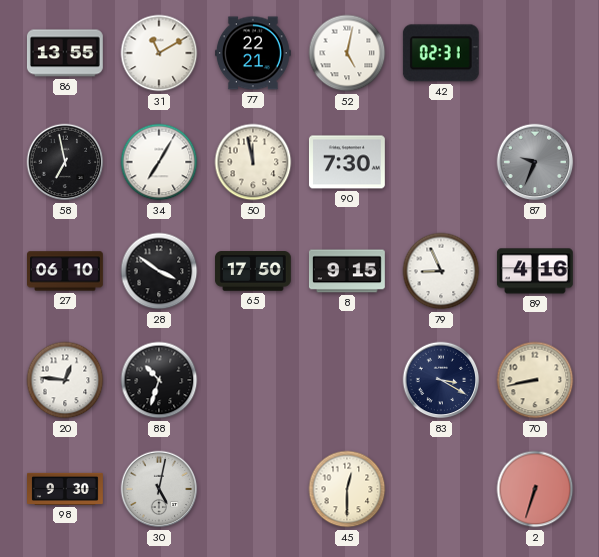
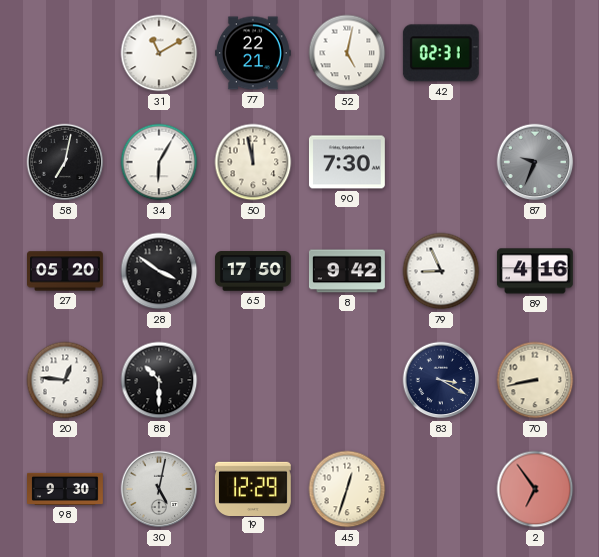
86: 13:55 -> none (65, 53)
58: 6:58 -> 7:02 (65, 162)
34: 7:05 -> 6:05 (159, 162)
27: 06:10 -> 05:20 (66, 271)
8: 9:15 -> 9:42 (347, 271)
88: 10:33 -> 10:30 (159, 380)
19: none -> 12:29 (253, 488)
45: 12:30 -> 12:33 (347, 489)
2: 6:33 -> 6:54 (535, 489)
